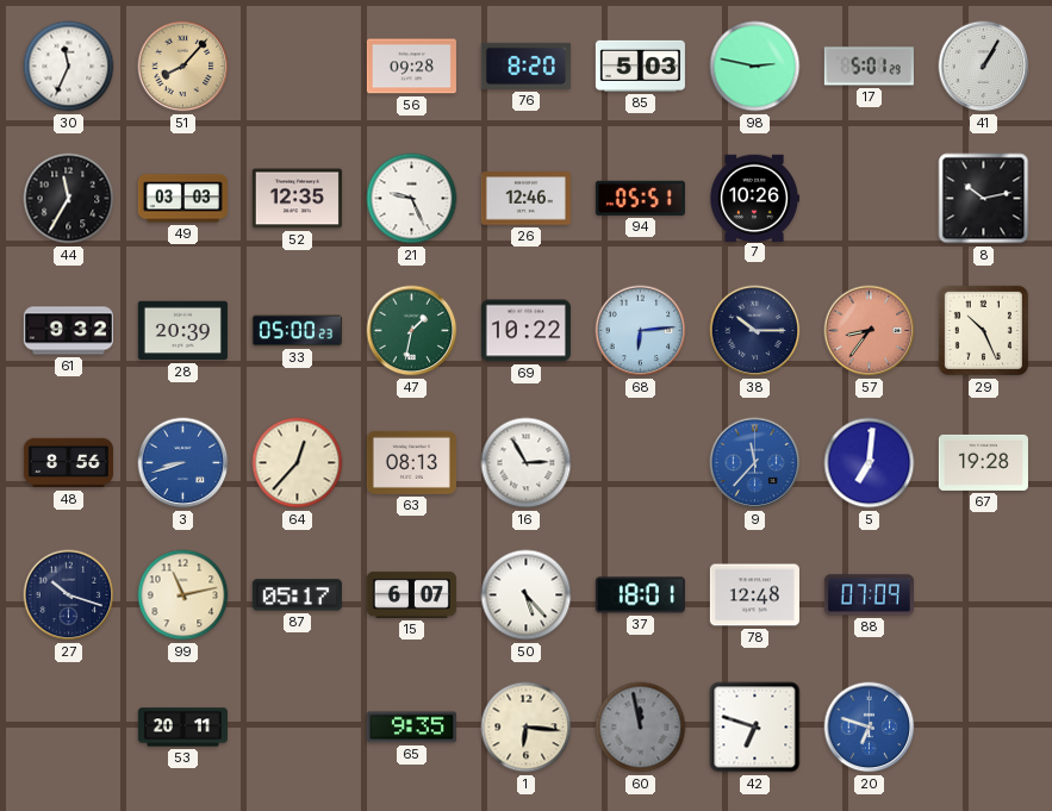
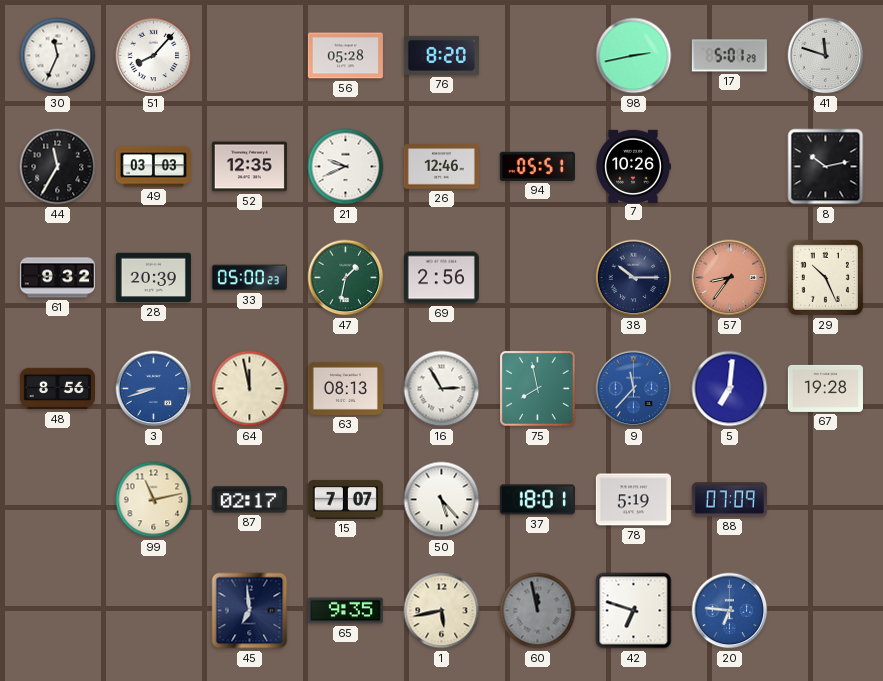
51 dial: champagne -> white (154, 56)
56: 09:28 -> 05:28 (345, 56)
85: 5:03 -> none (640, 65)
98: 2:47 -> 2:43 (634, 56)
41: 1:05 -> 11:48 (826, 56)
21: 9:26 -> 9:41 (346, 167)
69: 10:22 -> 2:56 (441, 278)
68: 6:14 -> none (641, 331)
64: 12:37 -> 11:58 (250, 389)
75: none -> 7:58 (537, 388)
27: 10:18 -> none (69, 595)
87: 05:17 -> 02:17 (249, 500)
15: 6:07 -> 7:07 (345, 499)
78: 12:48 -> 5:19 (633, 500)
53: 20:11 -> none (182, 728)
45: none -> 6:59 (250, 611)
1: 6:16 -> 5:43 (442, 611)
20: 6:48 -> 6:46 (730, 611)
